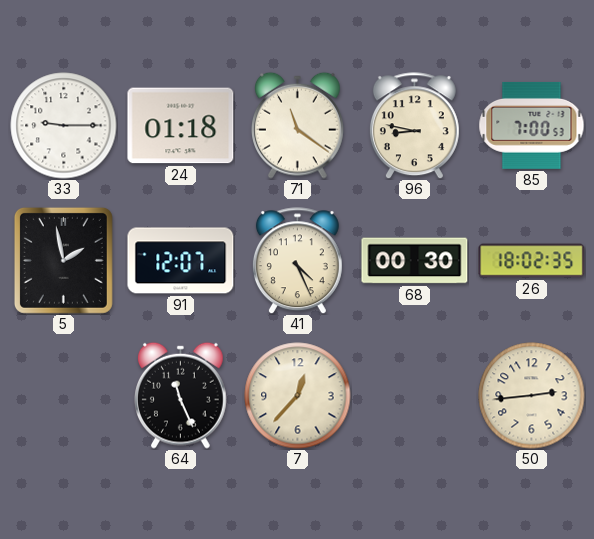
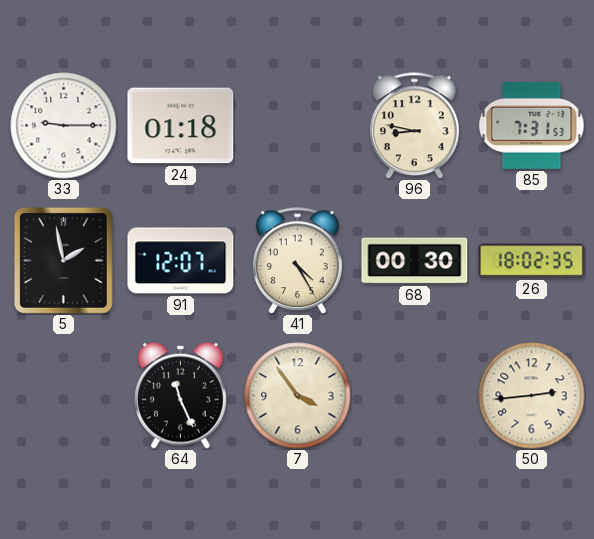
71: 11:21 -> none (298, 125)
85: 7:00 -> 7:31 (532, 125)
41: 4:26 -> 4:25 (297, 261)
7: 12:37 -> 3:54 (298, 396)
